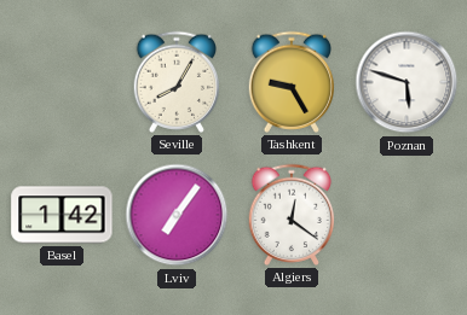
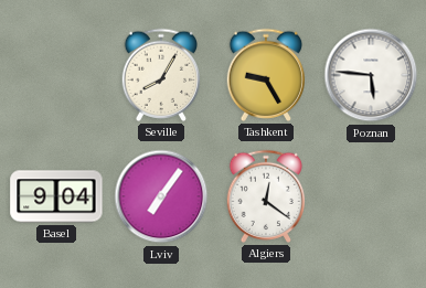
Poznan: 5:48 -> 5:46 (371, 75)
Basel: 1:42 -> 9:04 (56, 196)
